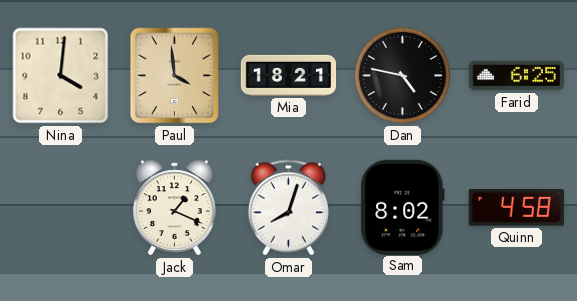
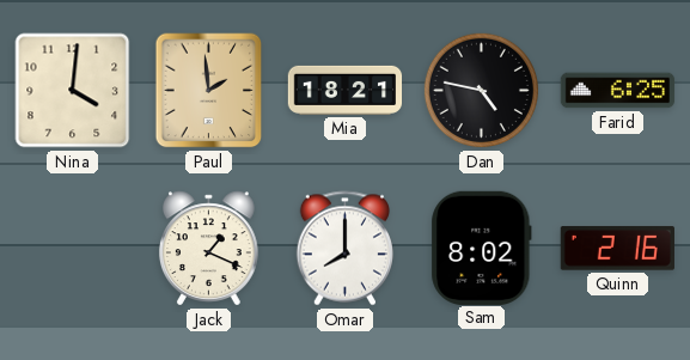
Paul: 3:59 -> 1:59 (209, 91)
Omar: 8:03 -> 8:00 (344, 249)
Quinn: 4:58 -> 2:16 (617, 249)
